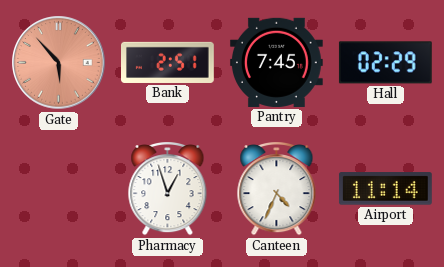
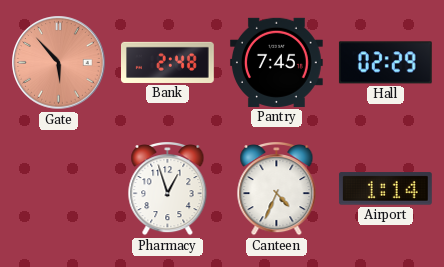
Bank: 2:51 -> 2:48 (168, 62)
Airport: 11:14 -> 1:14 (385, 189)
